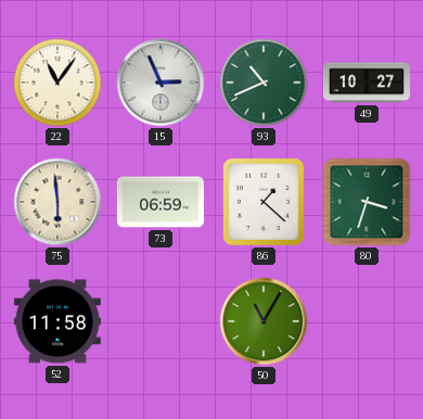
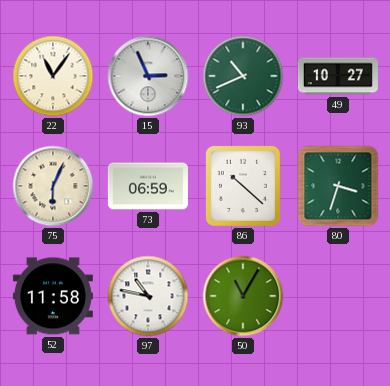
75: 5:59 -> 6:04 (53, 186)
86: 1:22 -> 10:22 (243, 186)
97: none -> 10:47 (148, 296)
